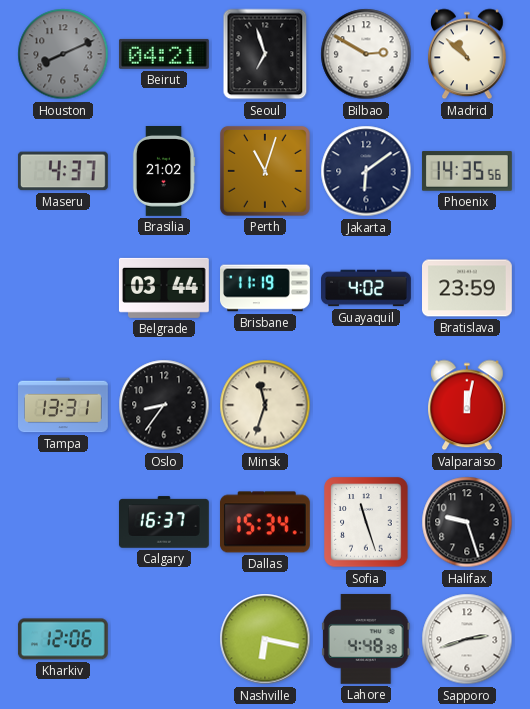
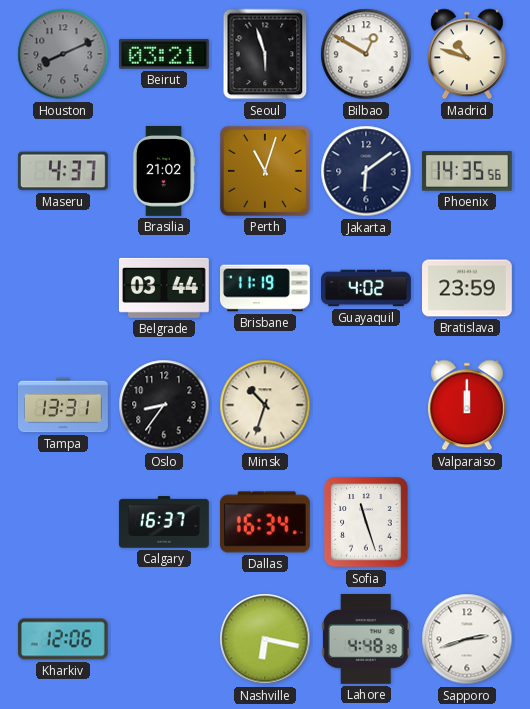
Beirut: 04:21 -> 03:21 (164, 54)
Seoul: 6:57 -> 5:57 (265, 54)
Bilbao: 2:50 -> 12:50 (366, 54)
Madrid: 10:52 -> 10:48 (468, 54)
Minsk: 11:33 -> 10:33 (265, 405)
Valparaiso: 12:02 -> 12:00 (468, 405)
Dallas: 15:34 -> 16:34 (265, 522)
Halifax: 9:27 -> none (467, 522)
